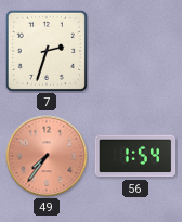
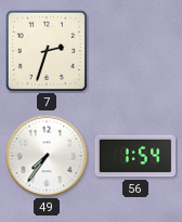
49 dial: salmon -> white (47, 156)
